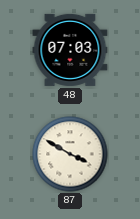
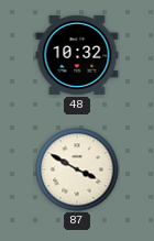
48: 07:03 -> 10:32 (77, 55)
